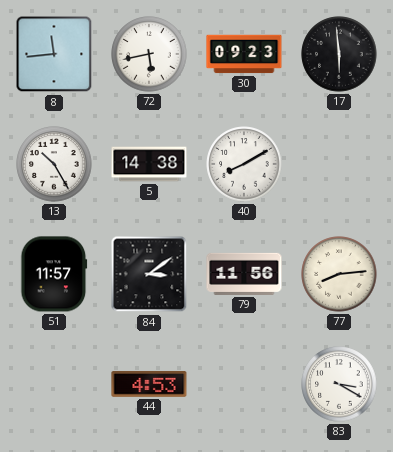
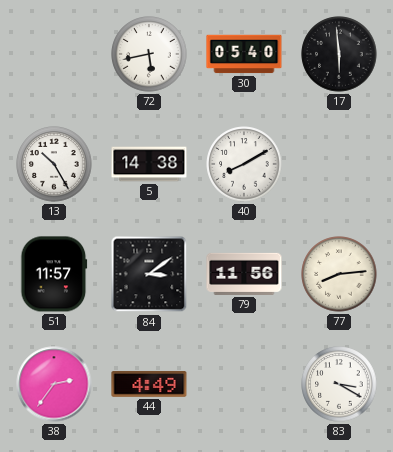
8: 11:44 -> none (54, 54)
30: 09:23 -> 05:40 (244, 54)
38: none -> 2:36 (54, 384)
44: 4:53 -> 4:49 (149, 385)
